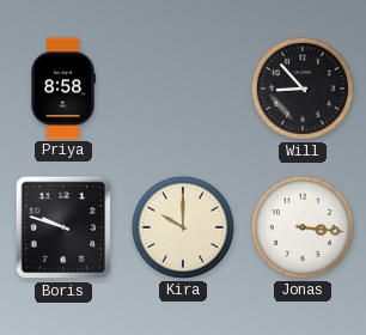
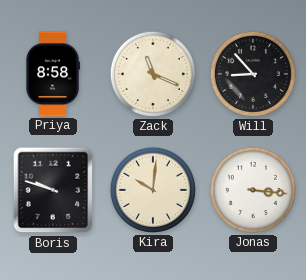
Zack: none -> 11:19 (153, 74)
Kira: 10:00 -> 10:01 (153, 190)
